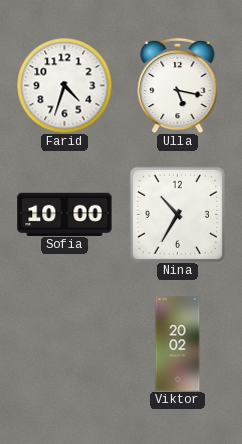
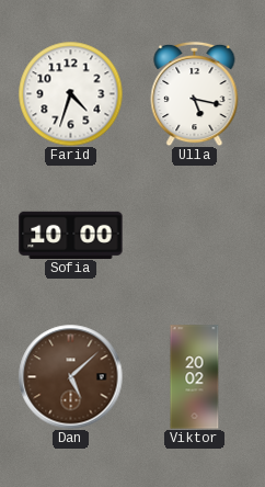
Nina: 10:35 -> none (177, 214)
Dan: none -> 5:08 (70, 376)
